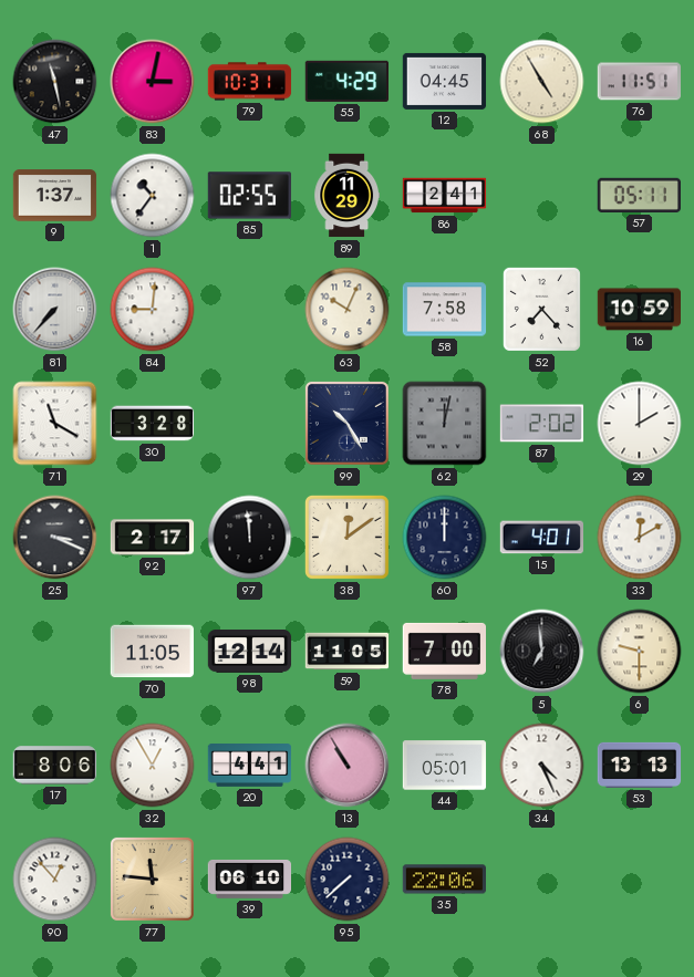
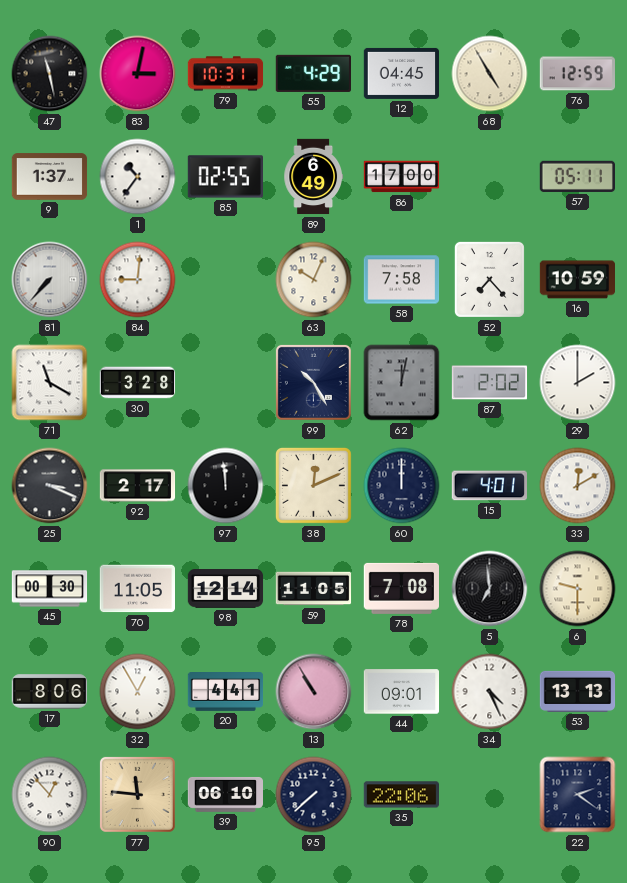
76: 11:51 -> 12:59 (577, 74)
89: 11:29 -> 6:49 (313, 177)
86: 2:41 -> 17:00 (402, 177)
38: 12:09 -> 12:11 (313, 485)
45: none -> 00:30 (50, 589)
78: 7:00 -> 7:08 (401, 588)
44: 05:01 -> 09:01 (402, 692)
22: none -> 2:21 (578, 795)
